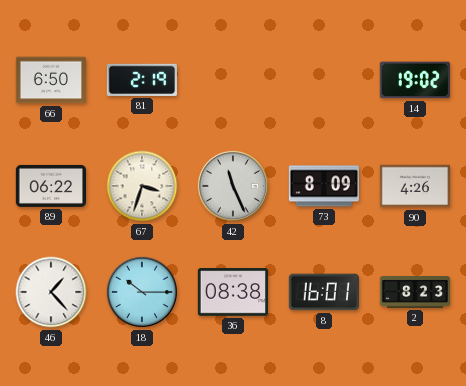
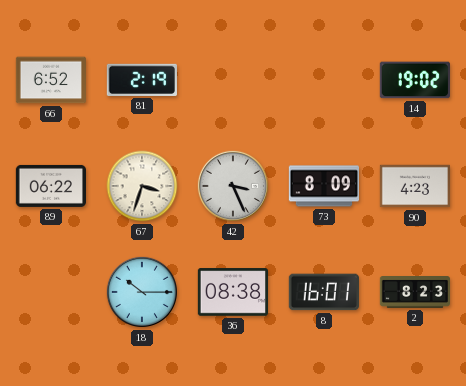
66: 6:50 -> 6:52 (50, 80)
42: 11:26 -> 3:26 (233, 186)
90: 4:26 -> 4:23 (414, 186)
46: 1:23 -> none (51, 292)
